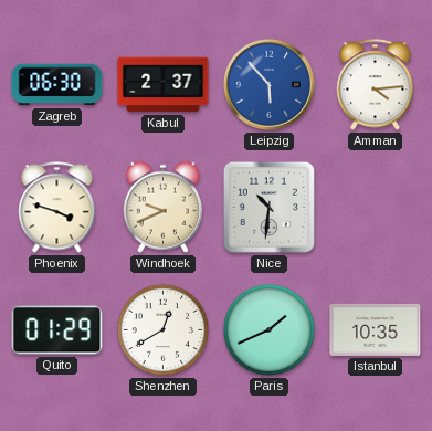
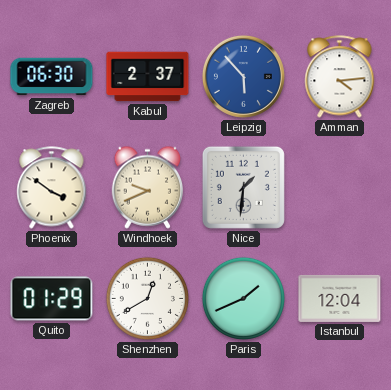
Phoenix: 3:48 -> 3:51 (52, 188)
Nice: 10:31 -> 1:31 (243, 187)
Istanbul: 10:35 -> 12:04 (340, 298)
